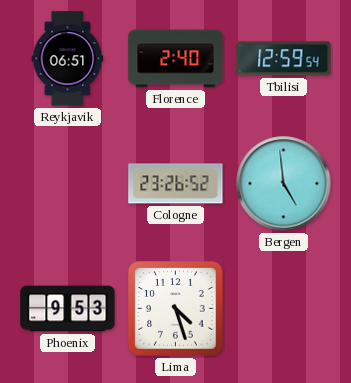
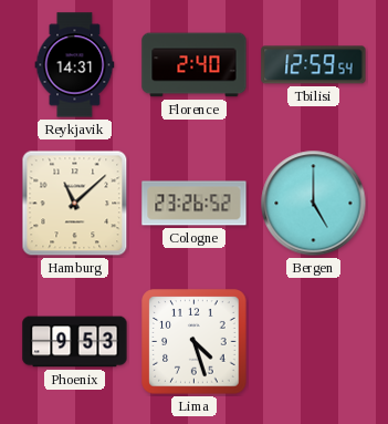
Reykjavik: 06:51 -> 14:31 (75, 65)
Hamburg: none -> 11:08 (75, 204)
Bergen: 4:59 -> 5:00 (314, 204)
